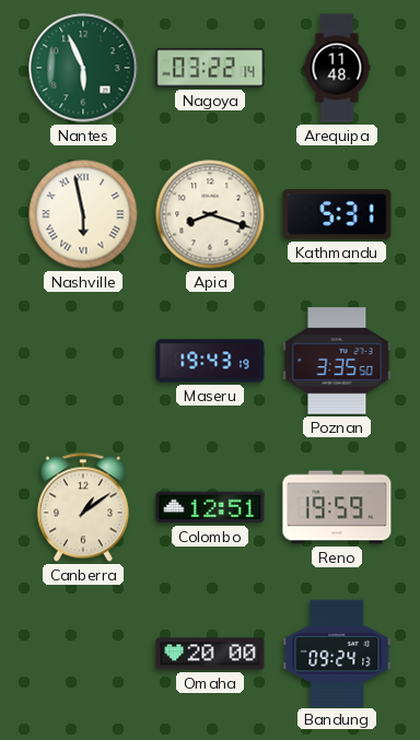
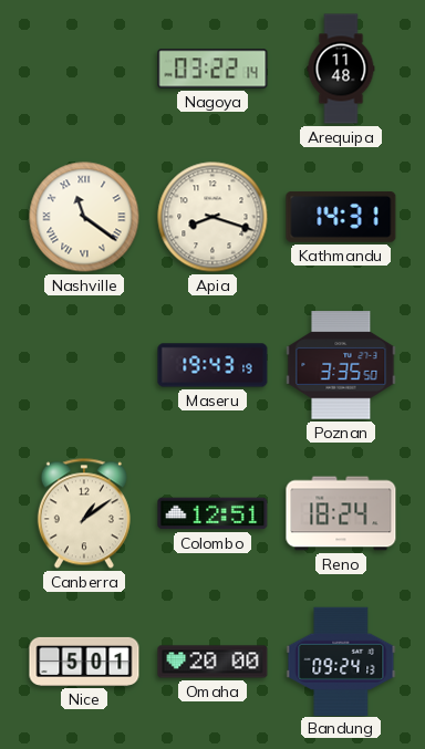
Nantes: 5:56 -> none (83, 68)
Nashville: 5:58 -> 11:21 (84, 217)
Kathmandu: 5:31 -> 14:31 (341, 218)
Reno: 19:59 -> 18:24 (341, 513)
Nice: none -> 5:01 (84, 662)
